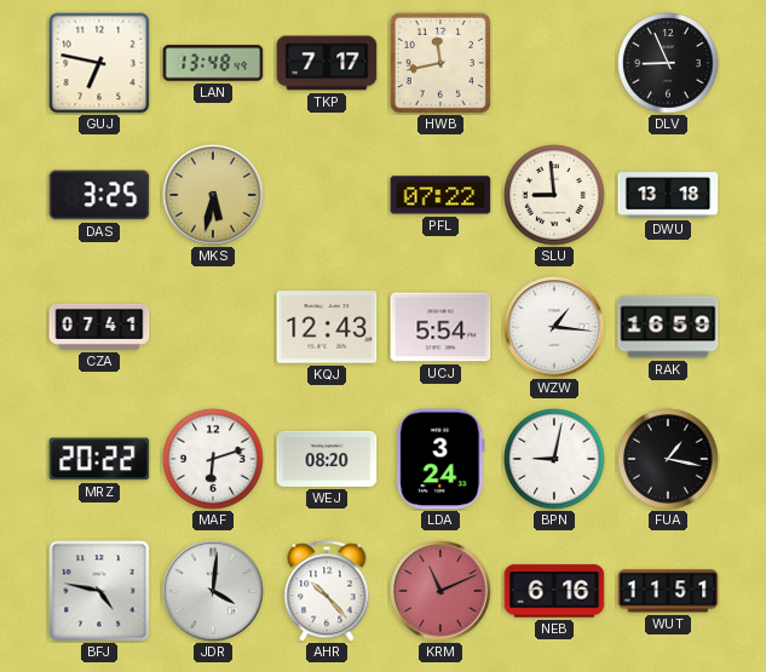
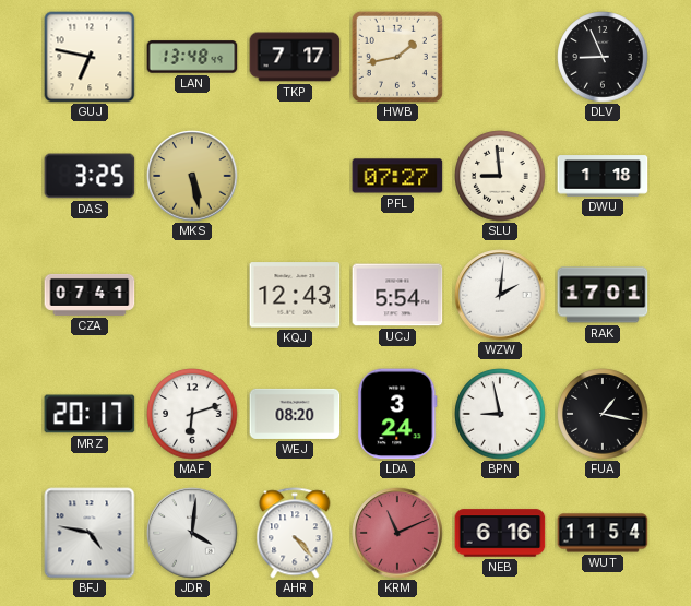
HWB: 11:43 -> 1:43 (397, 57)
MKS: 5:32 -> 5:28 (192, 176)
PFL: 07:22 -> 07:27 (397, 176)
DWU: 13:18 -> 1:18 (603, 176)
WZW: 1:16 -> 2:01 (500, 295)
RAK: 16:59 -> 17:01 (603, 295)
MRZ: 20:22 -> 20:17 (90, 414)
BPN: 9:02 -> 8:58 (500, 414)
AHR: 10:23 -> 4:23 (295, 533)
WUT: 11:51 -> 11:54 (603, 533)
